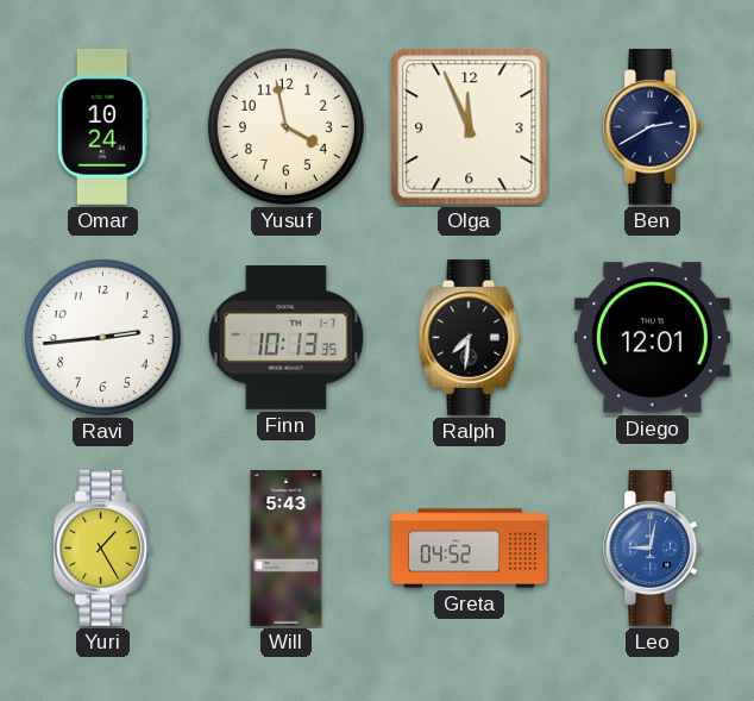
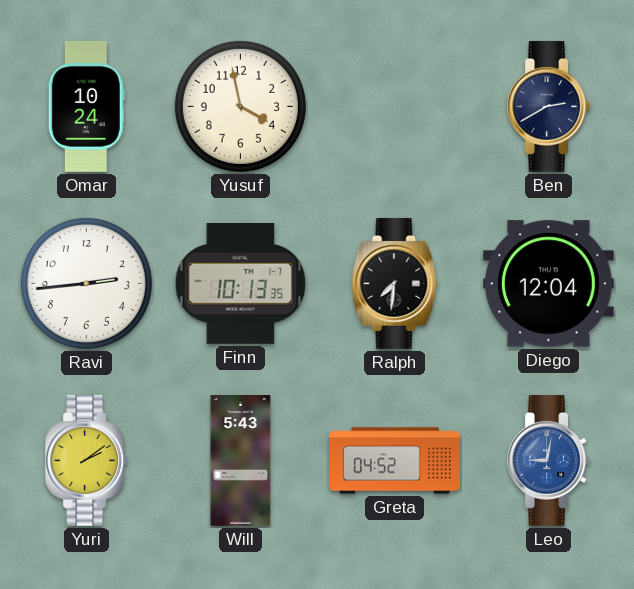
Olga: 11:56 -> none (470, 127)
Diego: 12:01 -> 12:04 (548, 284)
Yuri: 1:25 -> 2:09 (87, 460)
